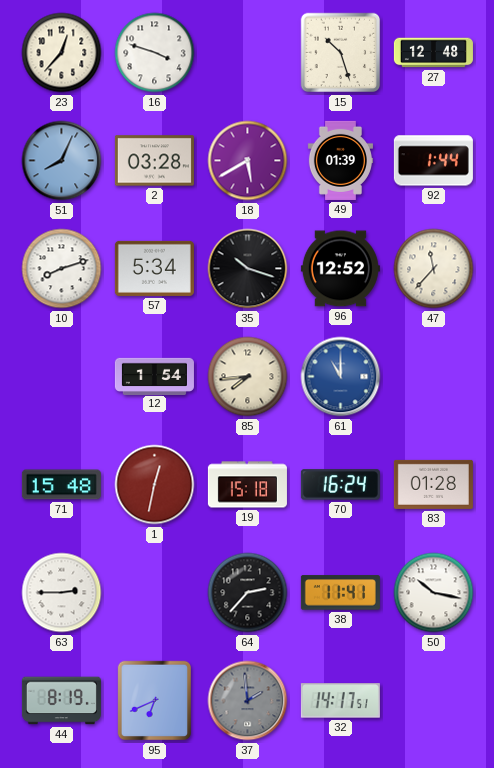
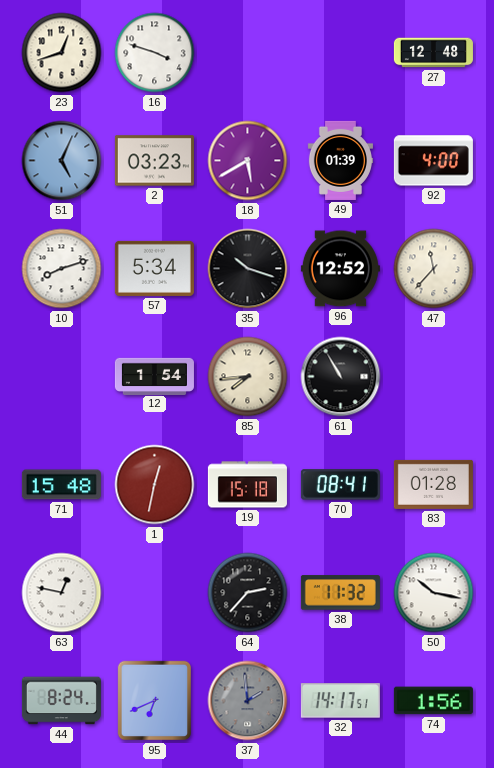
23: 12:37 -> 12:42 (62, 53)
15: 10:27 -> none (341, 53)
51: 8:04 -> 5:04 (62, 161)
2: 03:28 -> 03:23 (154, 161)
92: 1:44 -> 4:00 (433, 161)
61: 11:00 -> 10:55 (341, 377)
61 dial: blue -> black (341, 377)
70: 16:24 -> 08:41 (340, 485)
63: 2:45 -> 12:47 (62, 593)
38: 11:41 -> 11:32 (340, 593)
44: 8:19 -> 8:24 (61, 701)
74: none -> 1:56 (433, 701)
